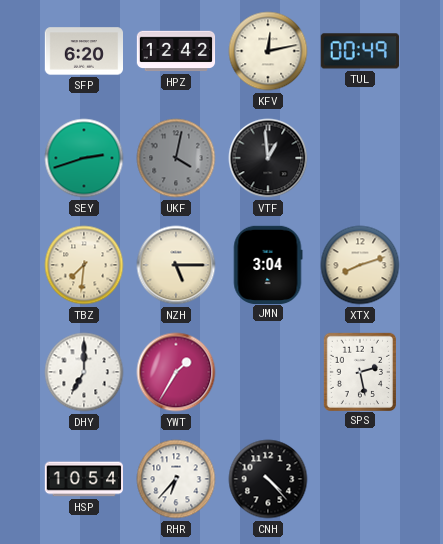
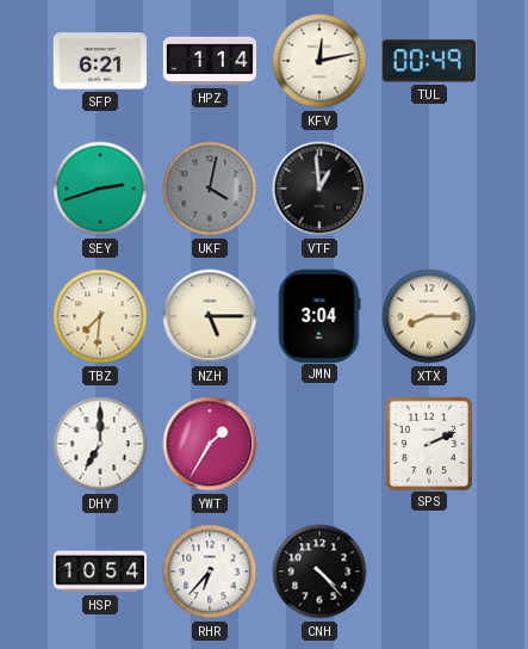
SFP: 6:20 -> 6:21 (99, 61)
HPZ: 12:42 -> 1:14 (210, 61)
XTX: 8:12 -> 8:15 (429, 316)
SPS: 2:28 -> 2:11 (428, 443)
